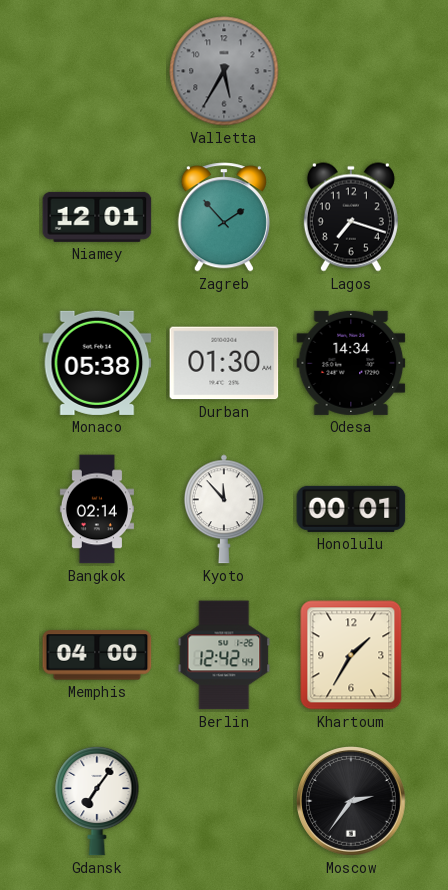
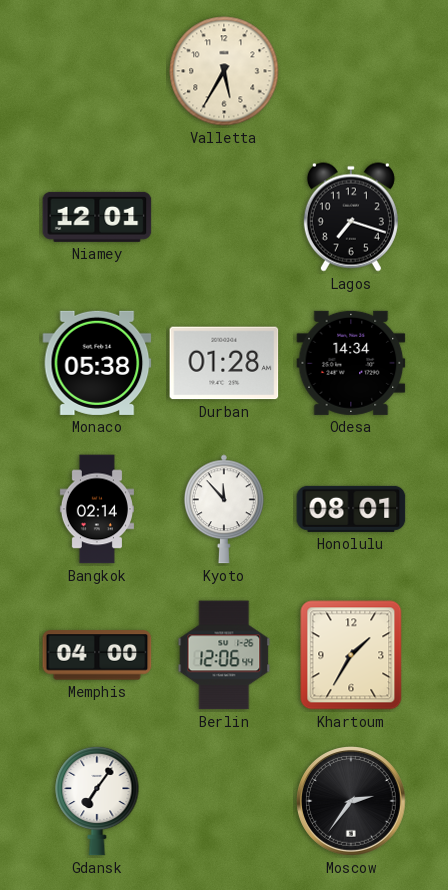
Valletta dial: grey -> cream (224, 71)
Zagreb: 1:53 -> none (224, 217)
Durban: 01:30 -> 01:28 (224, 363)
Honolulu: 00:01 -> 08:01 (351, 509)
Berlin: 12:42 -> 12:06 (224, 655)
